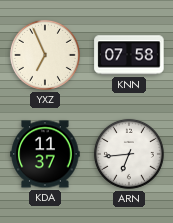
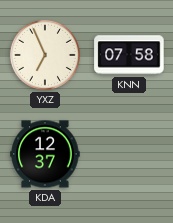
KDA: 11:37 -> 12:37 (45, 154)
ARN: 6:44 -> none (129, 154)
